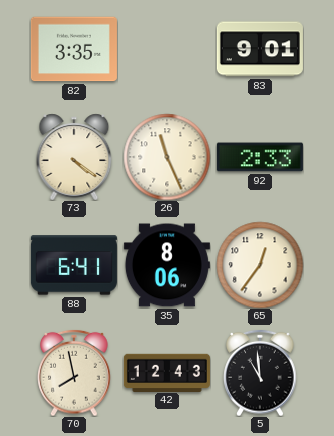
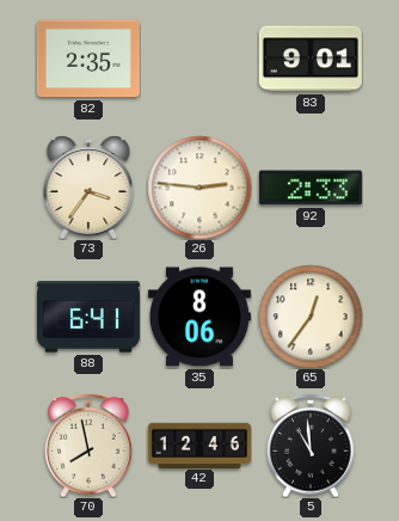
82: 3:35 -> 2:35 (88, 59)
73: 4:21 -> 3:36 (88, 188)
26: 11:26 -> 2:46 (199, 188)
42: 12:43 -> 12:46 (199, 445)
